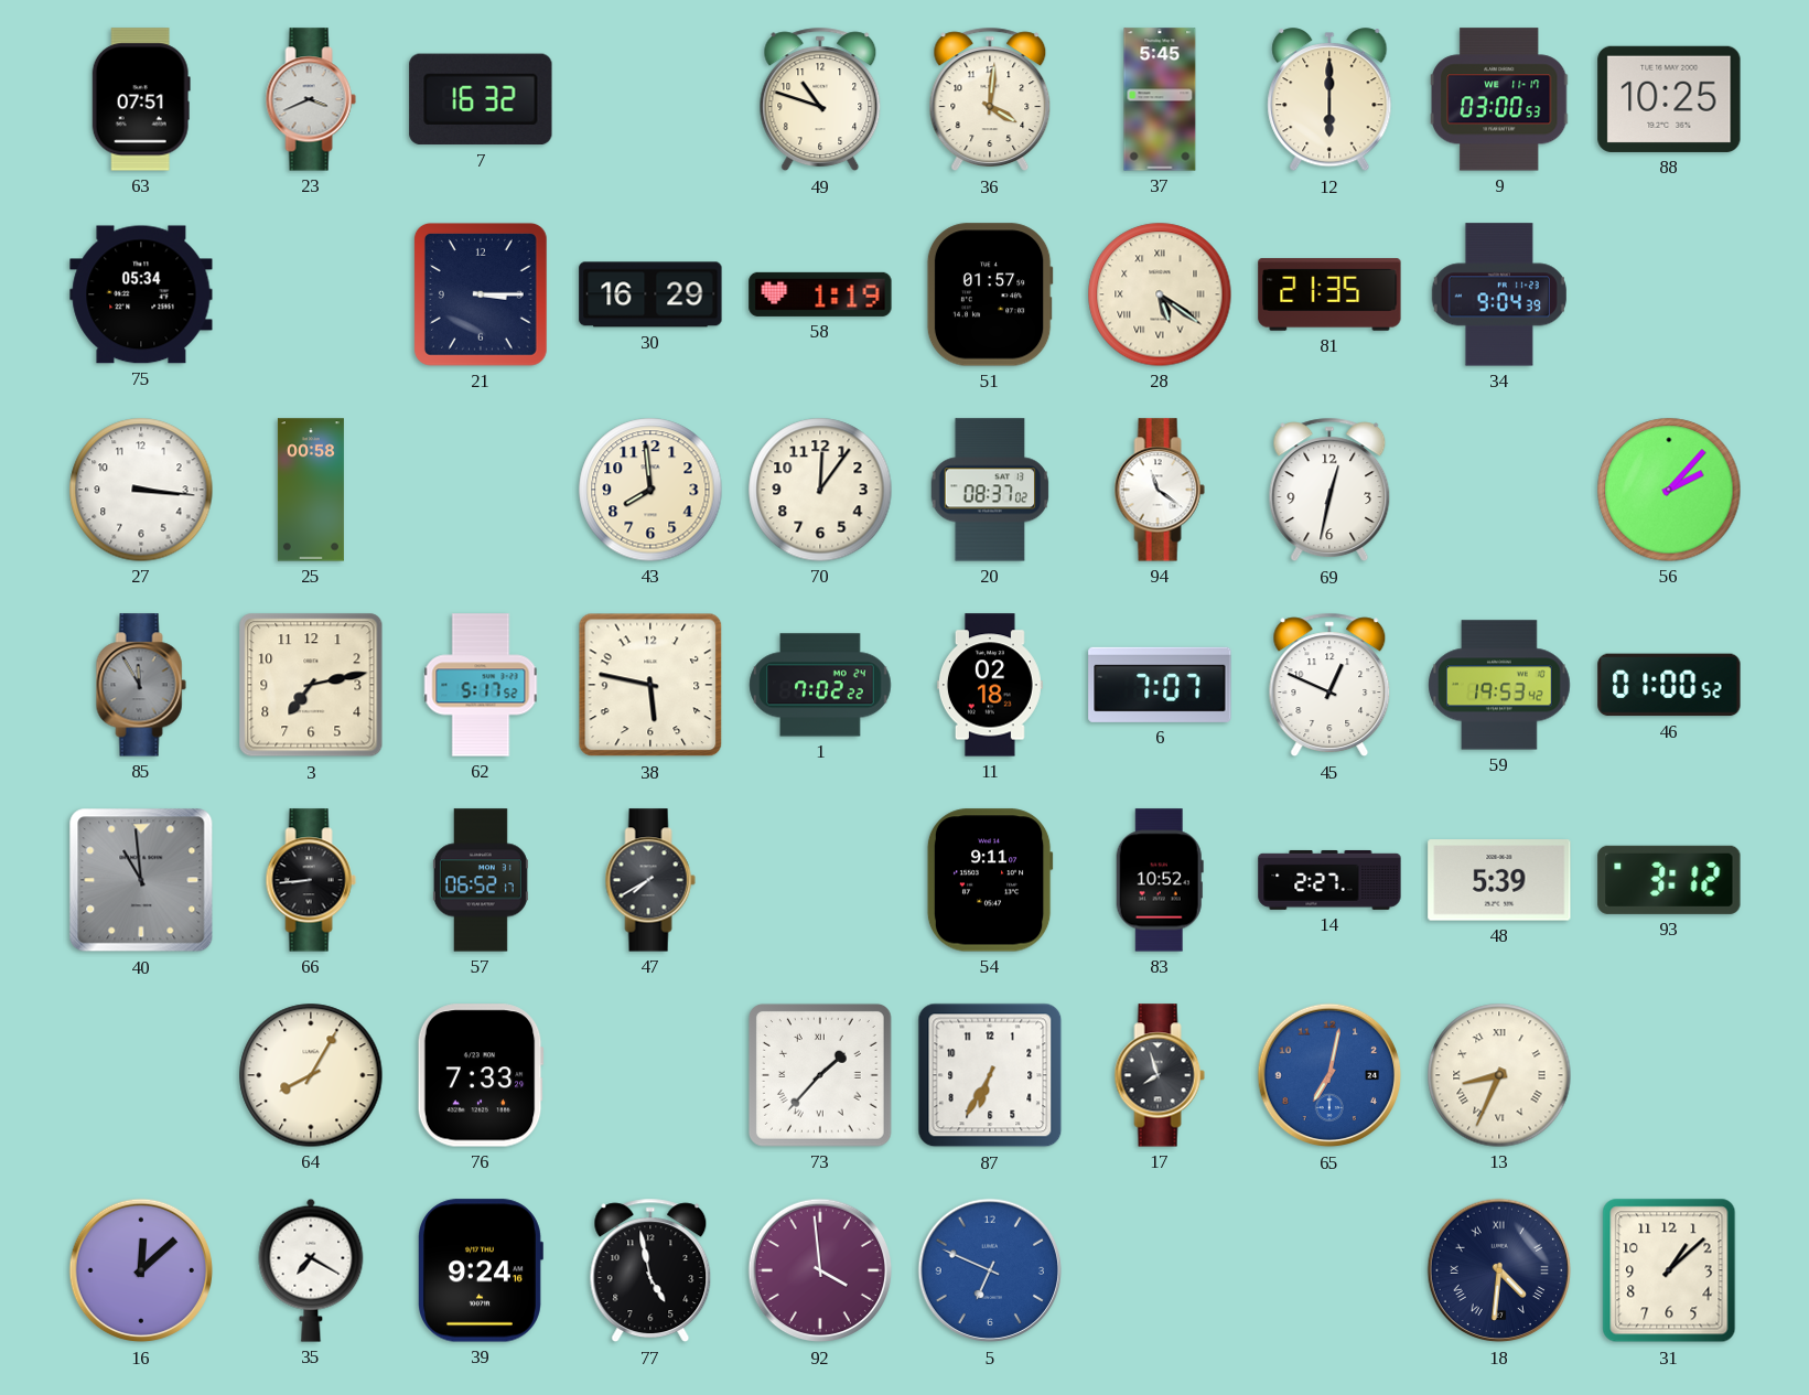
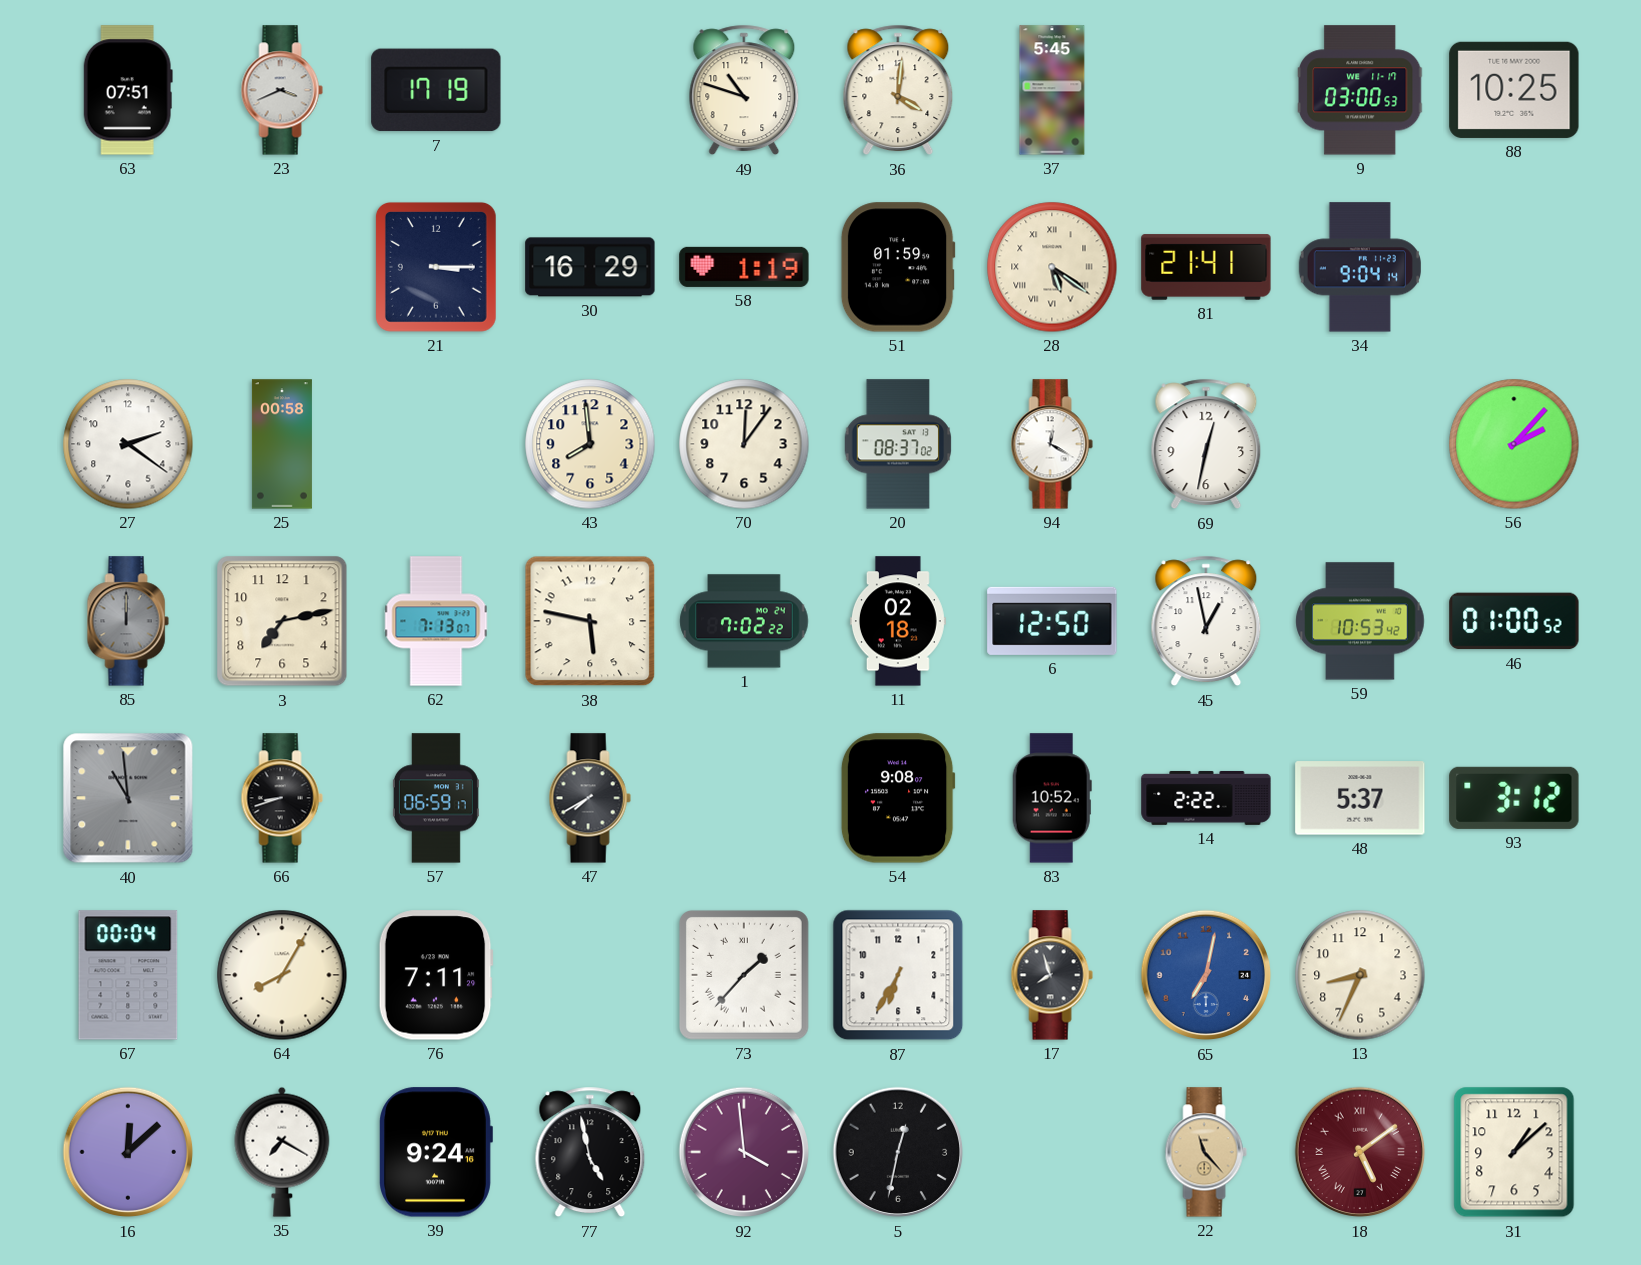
7: 16:32 -> 17:19 (436, 90)
12: 6:00 -> none (1329, 100)
75: 05:34 -> none (141, 294)
51: 01:57 -> 01:59 (898, 267)
81: 21:35 -> 21:41 (1206, 267)
34: 9:04:39 -> 9:04:14 (1360, 267)
27: 3:16 -> 2:21 (128, 444)
94: 11:21 -> 12:20 (1052, 444)
85: 11:55 -> 12:00 (128, 621)
62: 5:17 -> 7:13 (436, 621)
6: 7:07 -> 12:50 (1052, 621)
45: 12:49 -> 12:58 (1206, 621)
59: 19:53 -> 10:53 (1360, 621)
66: 8:44 -> 8:42 (282, 798)
57: 06:52 -> 06:59 (436, 798)
54: 9:11 -> 9:08 (898, 798)
14: 2:27 -> 2:22 (1206, 798)
48: 5:39 -> 5:37 (1360, 798)
67: none -> 00:04 (128, 975)
76: 7:33 -> 7:11 (436, 975)
13 numerals: Roman -> Arabic (1360, 975)
5: 6:49 -> 12:32 (898, 1152)
5 dial: blue -> black (898, 1152)
22: none -> 11:23 (1206, 1152)
18: 4:31 -> 5:09 (1360, 1152)
18 dial: navy -> burgundy (1360, 1152)
